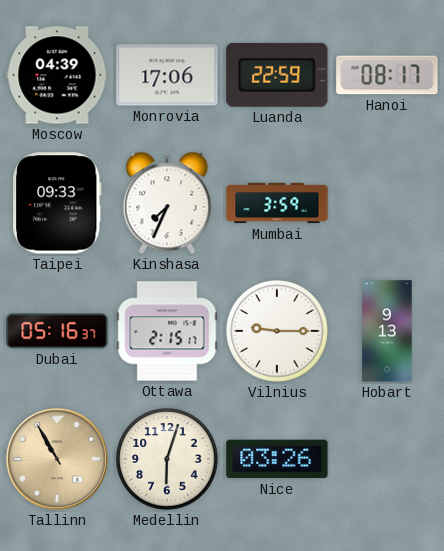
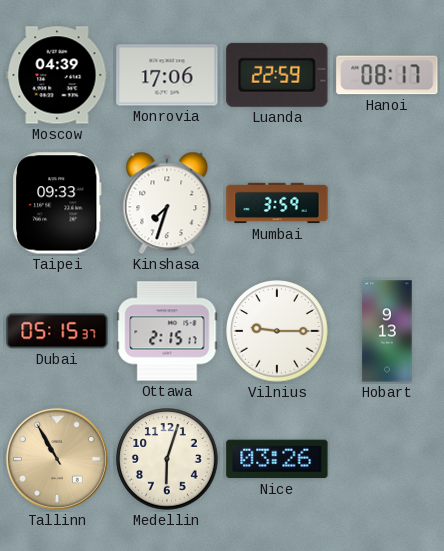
Kinshasa: 7:34 -> 7:33 (167, 203)
Dubai: 05:16 -> 05:15 (57, 331)
